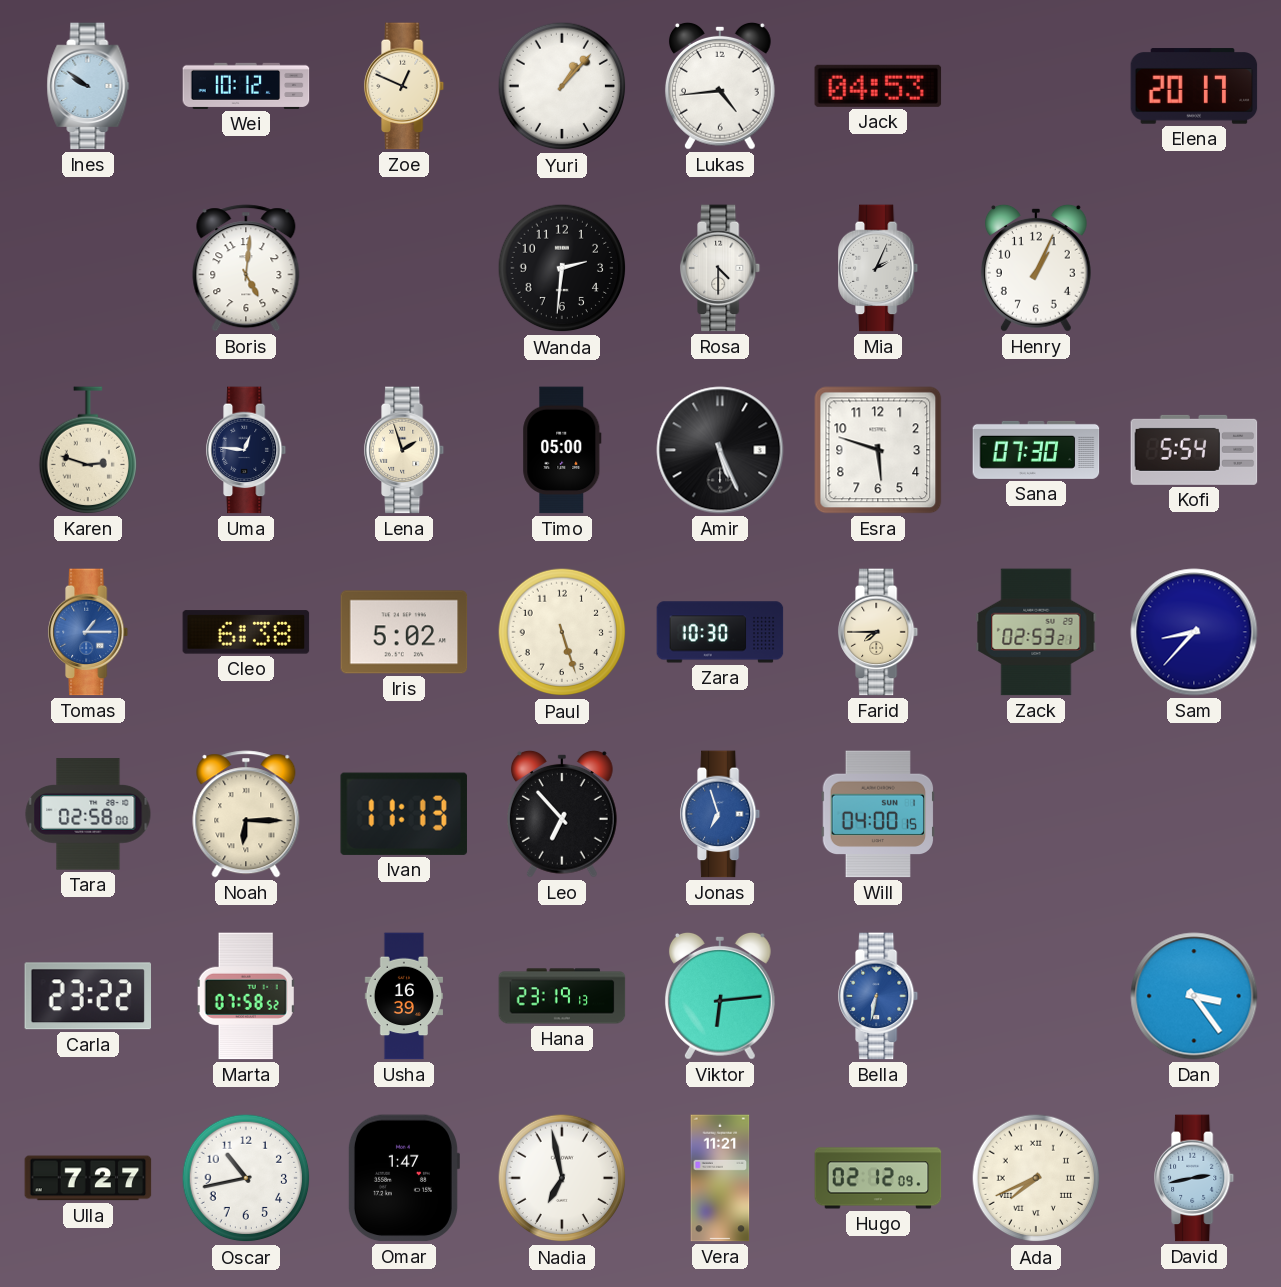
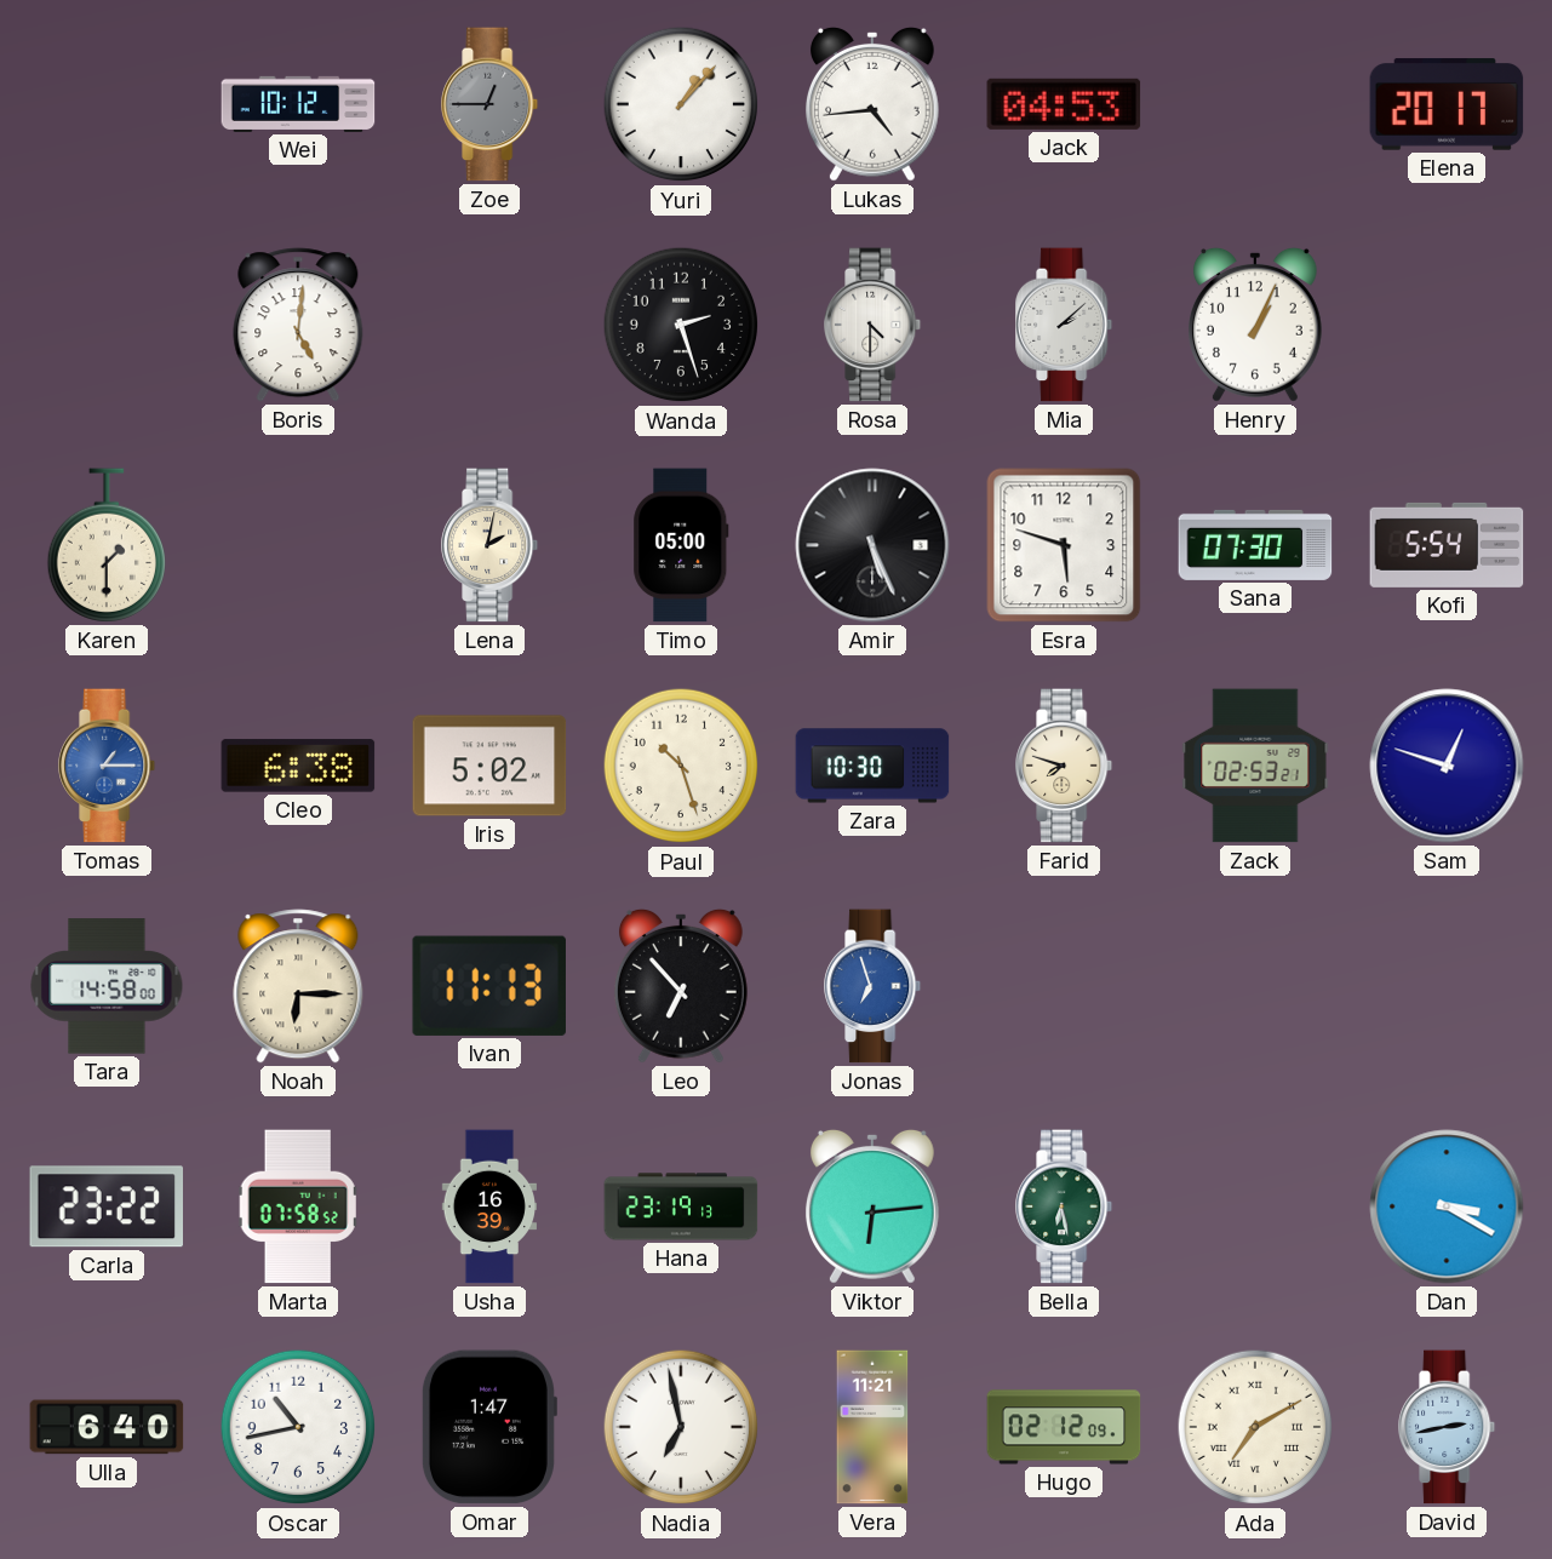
Ines: 9:51 -> none (88, 86)
Zoe: 12:49 -> 12:45 (491, 104)
Zoe dial: cream -> grey (491, 104)
Wanda: 2:31 -> 2:27 (681, 325)
Mia: 2:04 -> 2:08 (1065, 325)
Karen: 2:48 -> 1:30 (105, 545)
Uma: 12:46 -> none (247, 450)
Lena: 1:57 -> 2:02 (491, 545)
Paul: 5:27 -> 10:27 (681, 766)
Farid: 7:45 -> 7:48 (1065, 766)
Sam: 8:37 -> 12:48 (1447, 766)
Tara: 02:58 -> 14:58 (107, 986)
Will: 04:00 -> none (878, 814)
Bella: 6:32 -> 6:28 (1065, 1206)
Bella dial: blue -> green (1065, 1206)
Dan: 3:24 -> 3:20 (1447, 1206)
Ulla: 7:27 -> 6:40 (107, 1427)
Ada: 7:41 -> 7:10 (1255, 1427)
